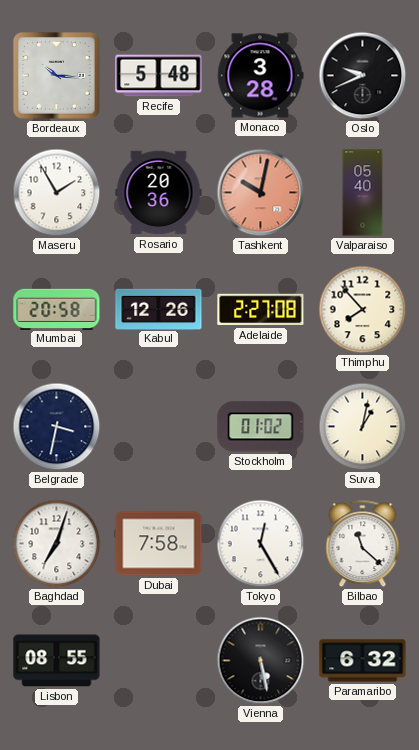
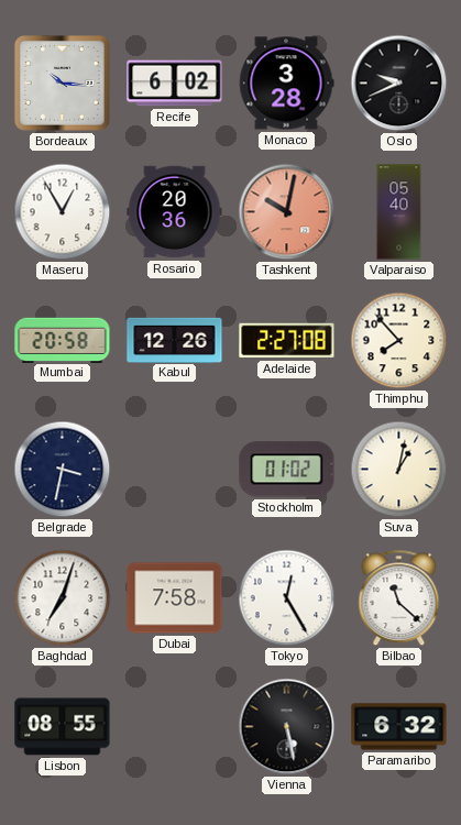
Recife: 5:48 -> 6:02 (175, 84)
Maseru: 1:55 -> 12:55 (63, 212)
